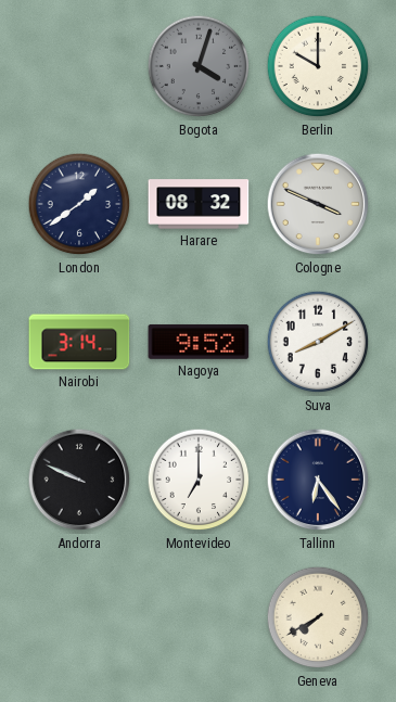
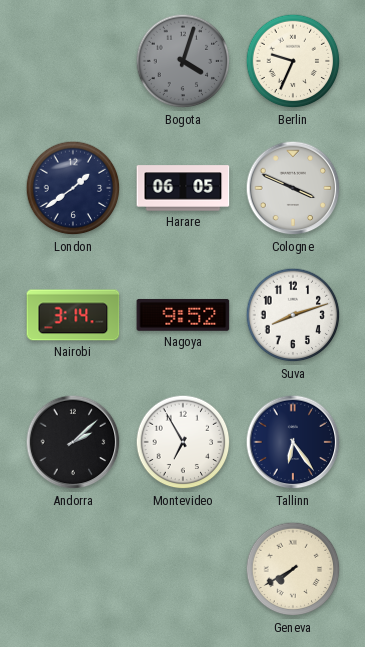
Berlin: 10:00 -> 9:34 (293, 61)
Harare: 08:32 -> 06:05 (183, 188)
Suva: 8:10 -> 8:12 (293, 315)
Andorra: 9:49 -> 2:08 (73, 442)
Montevideo: 7:00 -> 6:55 (183, 442)
